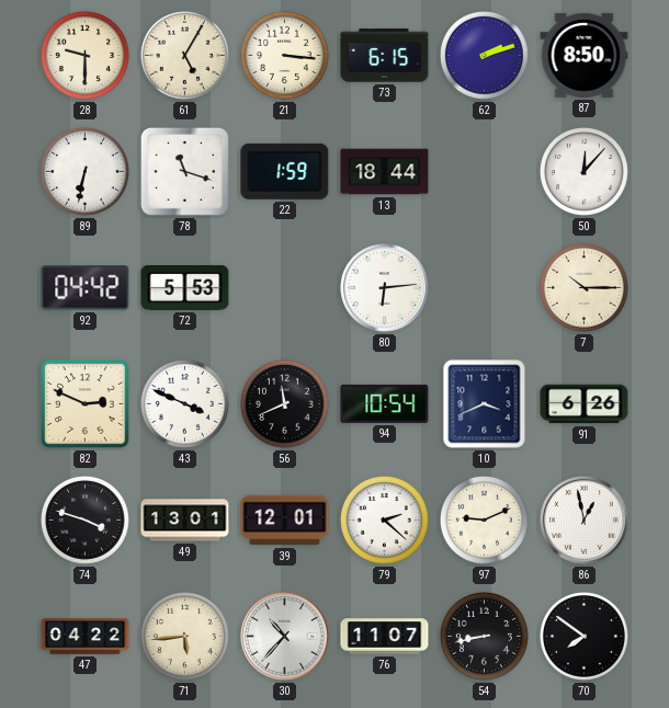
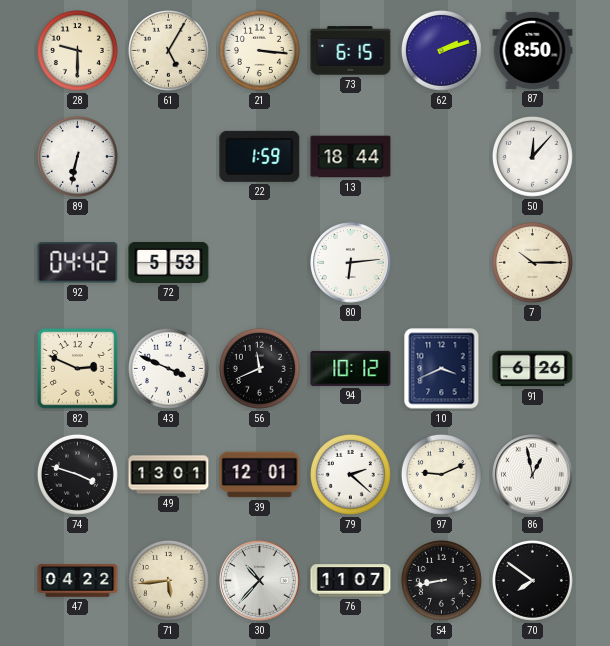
78: 11:18 -> none (184, 171)
94: 10:54 -> 10:12 (351, 368)
